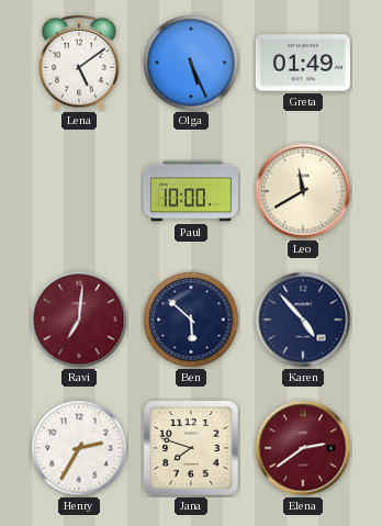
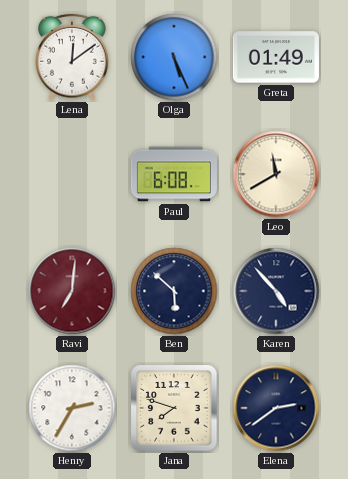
Lena: 5:09 -> 12:09 (72, 57)
Paul: 10:00 -> 6:08 (174, 174)
Elena dial: burgundy -> navy (276, 408)
